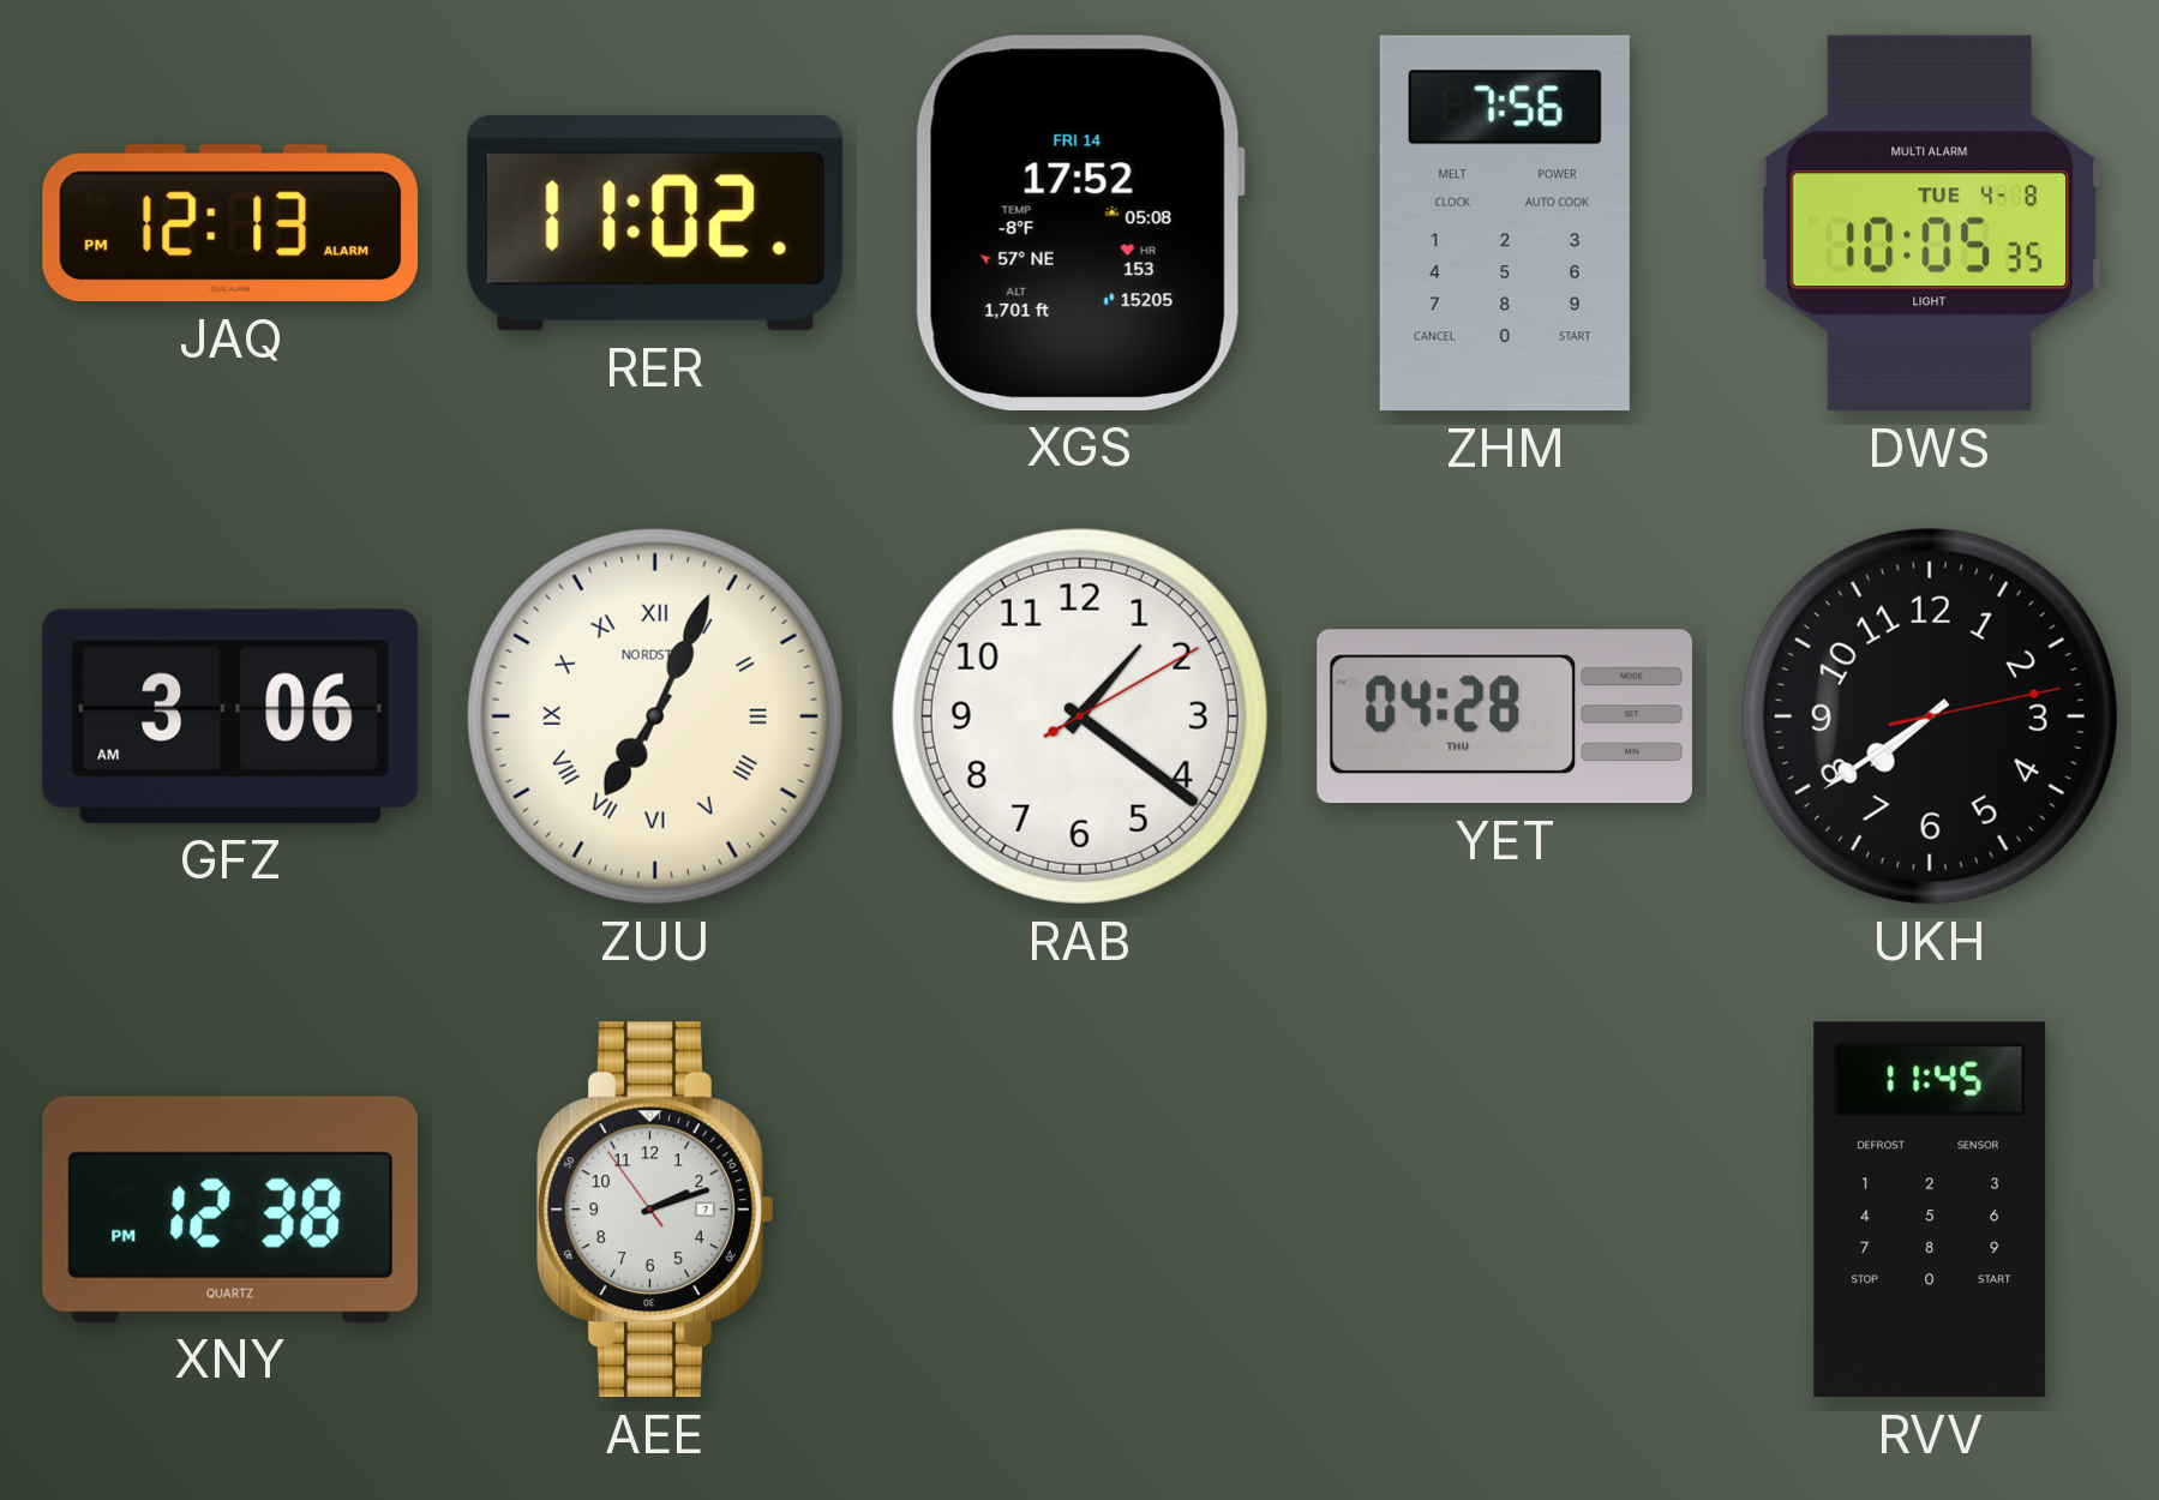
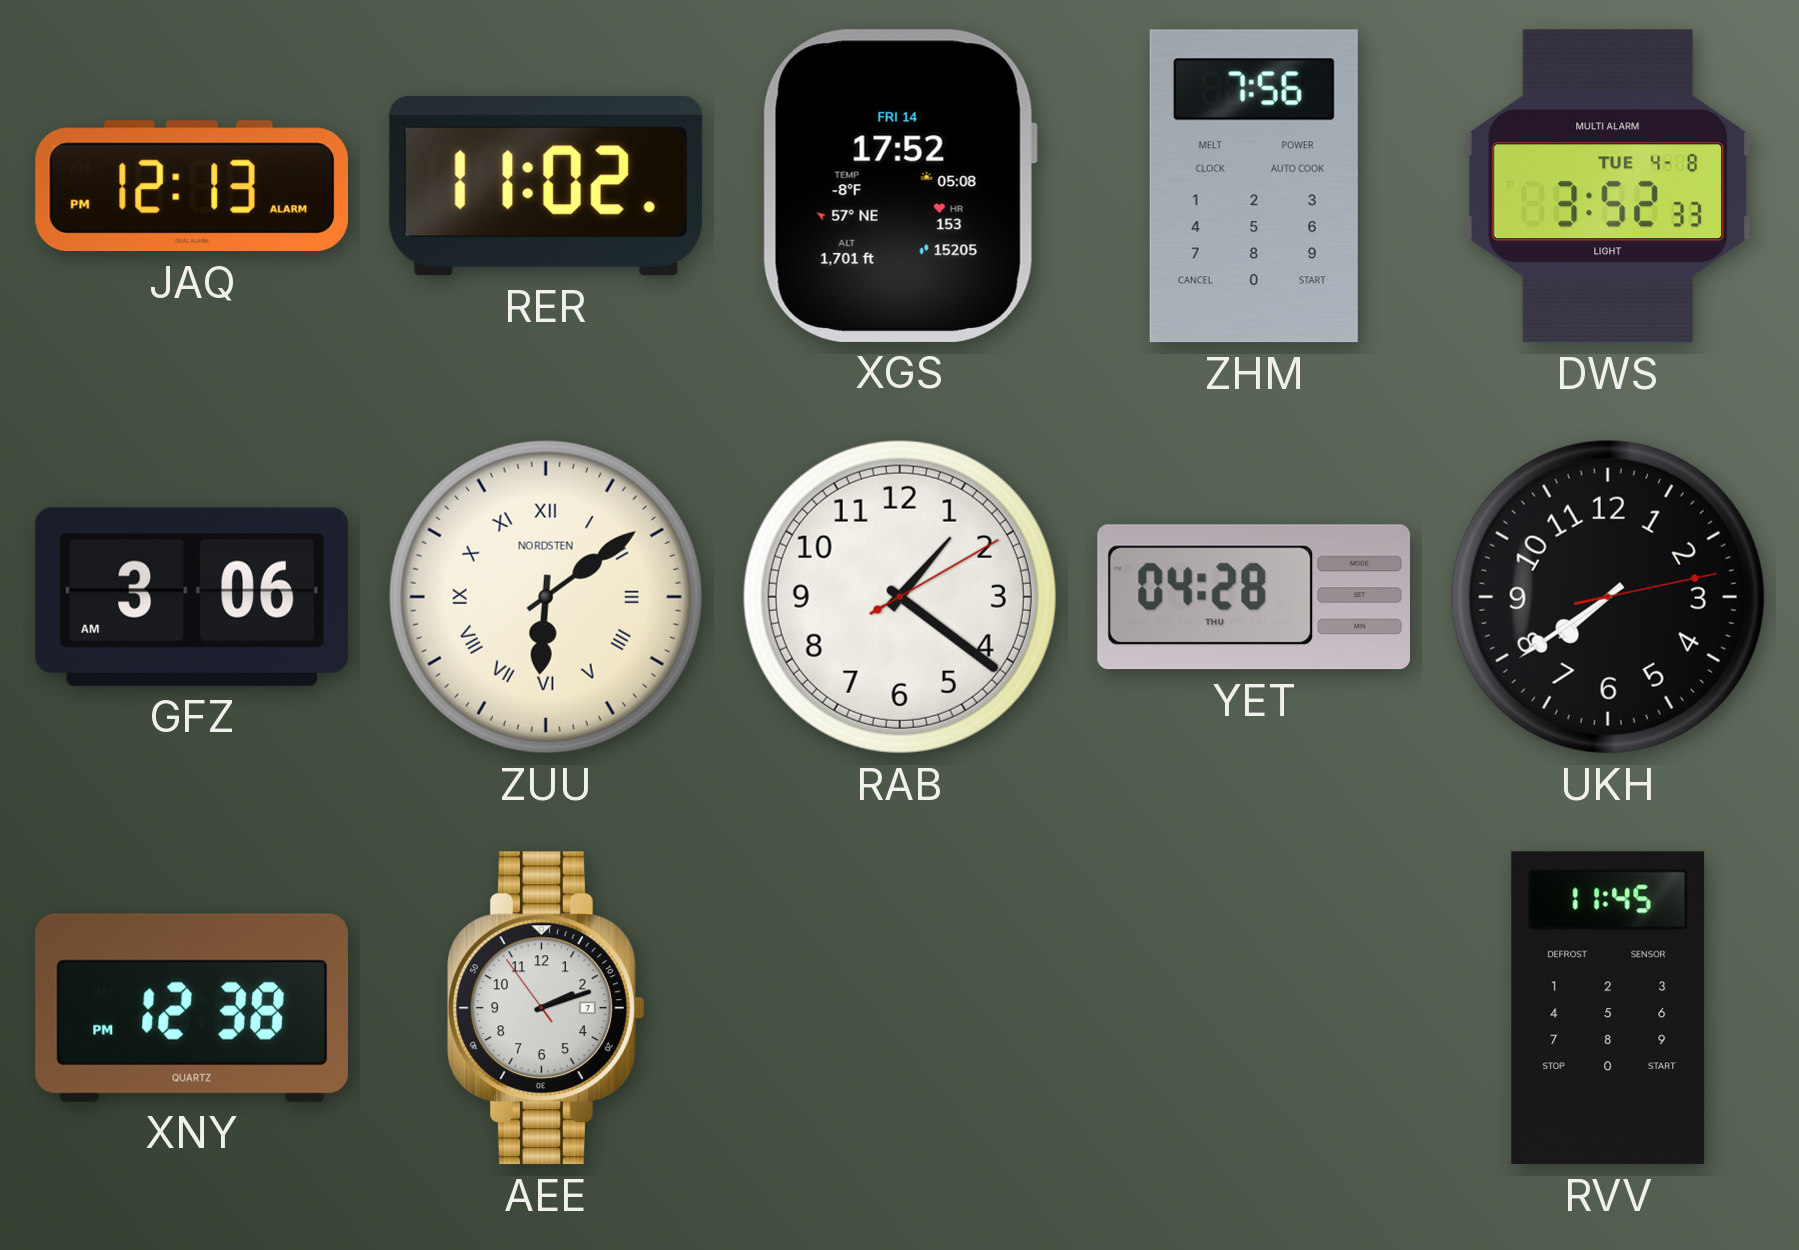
DWS: 10:05 -> 3:52 (1608, 186)
ZUU: 7:04 -> 6:09 (546, 597)
